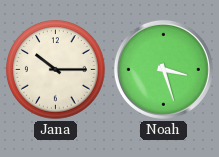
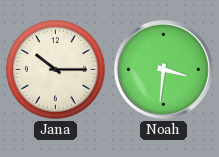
Noah: 3:27 -> 3:31 (163, 69)
